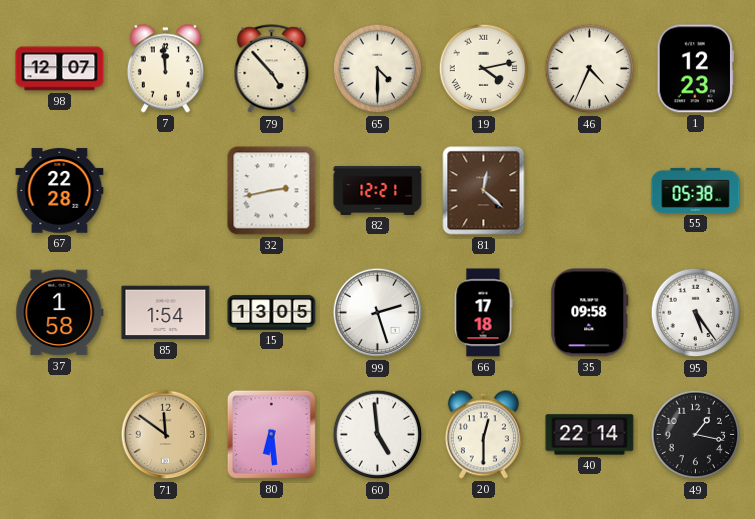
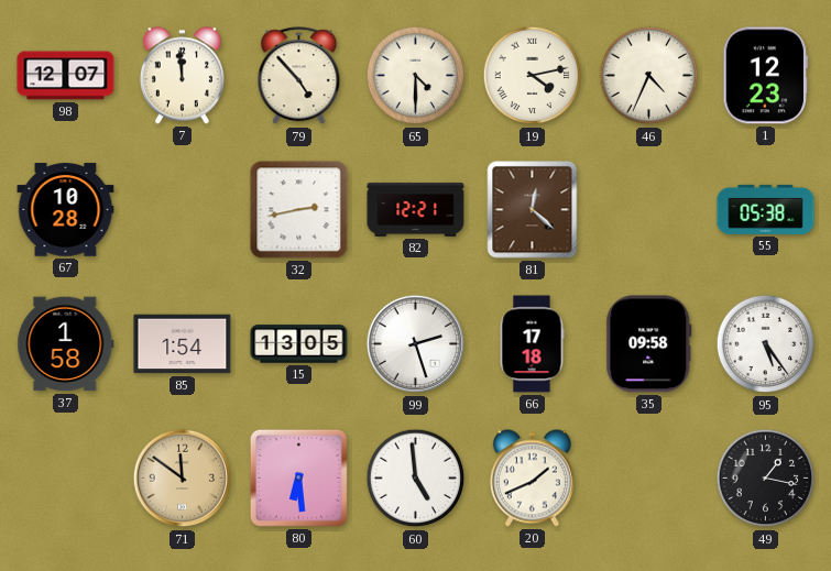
67: 22:28 -> 10:28 (66, 210)
20: 12:30 -> 1:41 (532, 479)
40: 22:14 -> none (590, 435)
